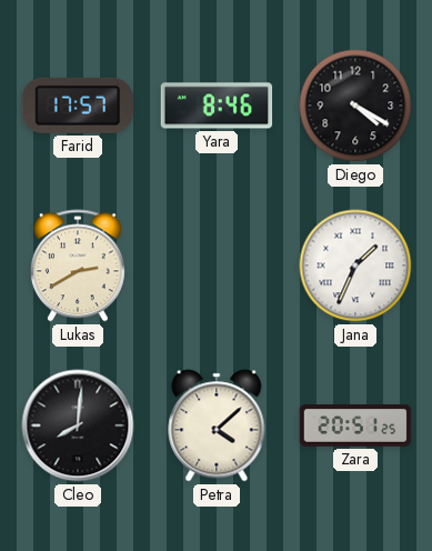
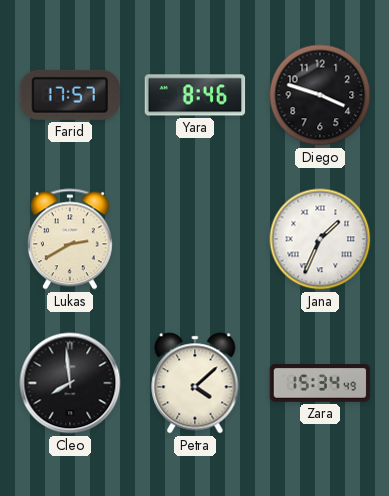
Diego: 4:20 -> 3:48 (320, 95)
Cleo: 8:01 -> 7:59 (70, 383)
Zara: 20:51 -> 15:34 (320, 383)
